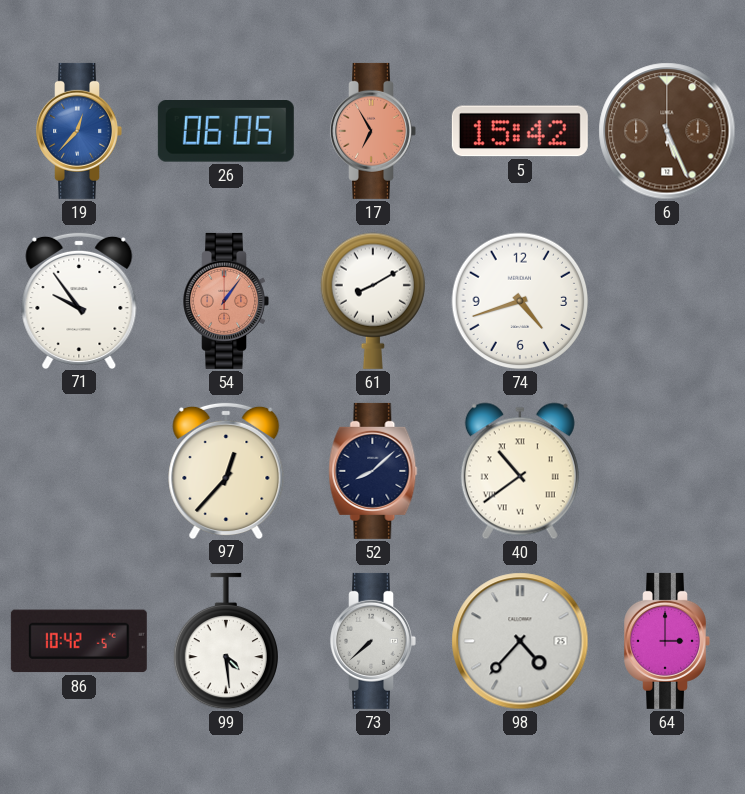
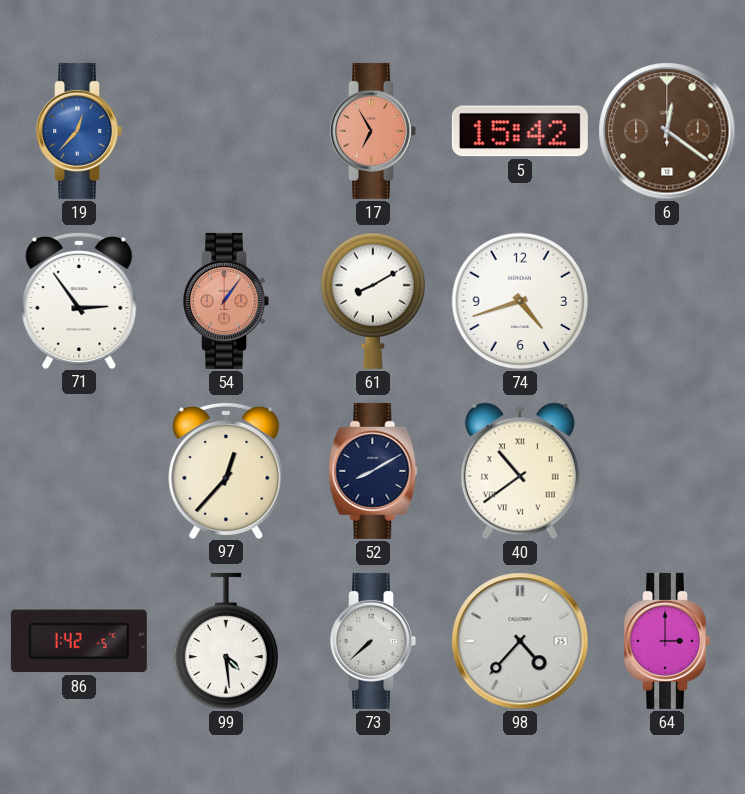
26: 06:05 -> none (226, 132)
6: 5:26 -> 12:21 (667, 131)
71: 9:54 -> 2:54 (79, 300)
52: 8:08 -> 8:10 (373, 471)
86: 10:42 -> 1:42 (79, 641)
